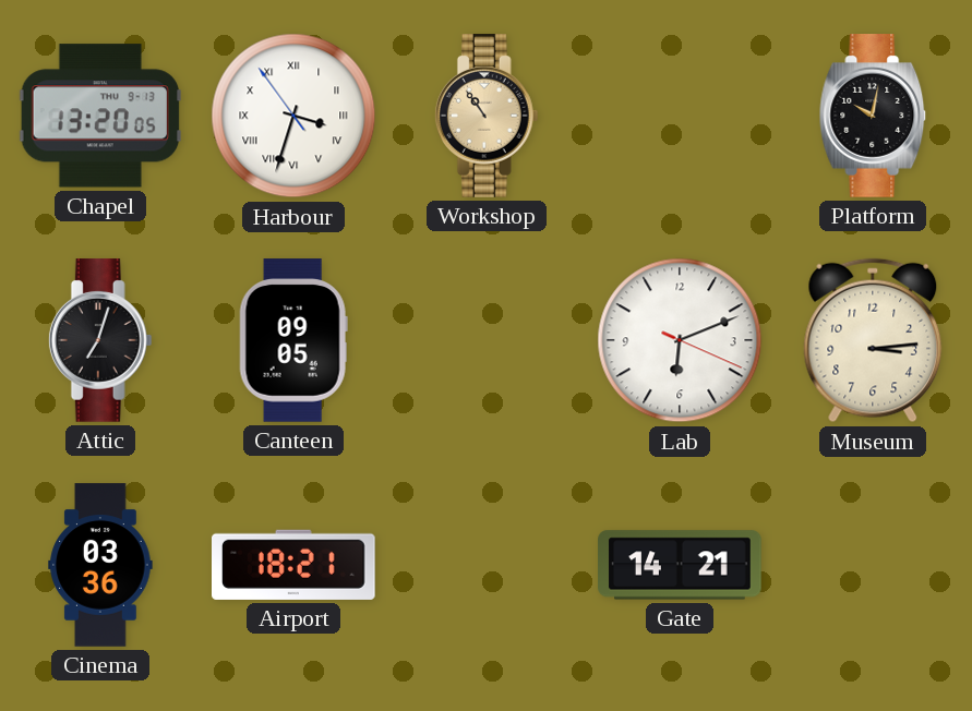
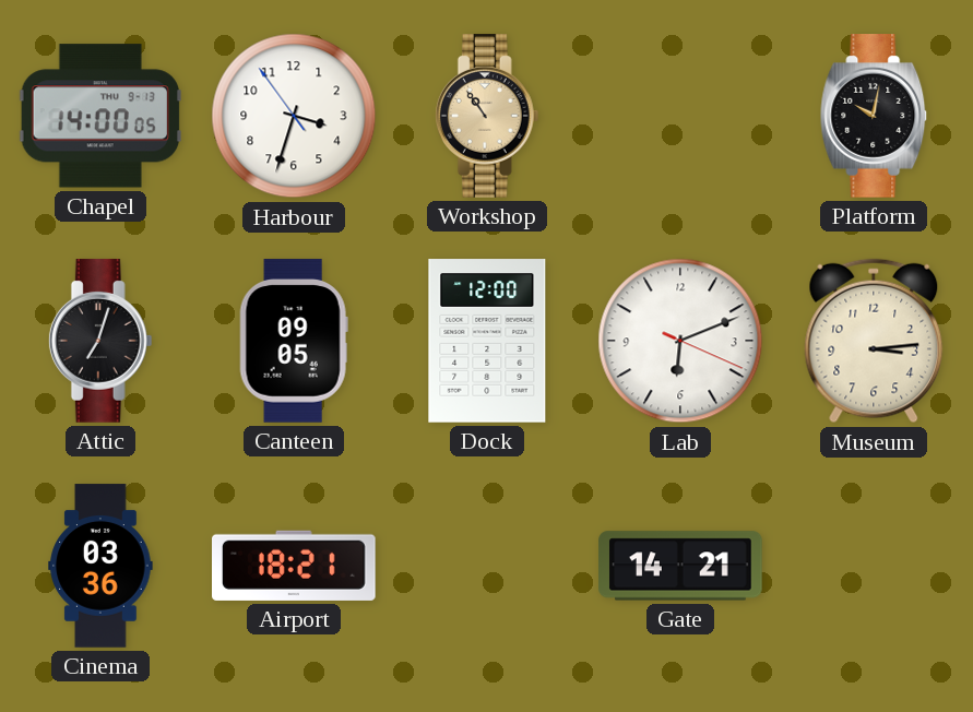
Chapel: 13:20 -> 14:00 (100, 116)
Harbour numerals: Roman -> Arabic (294, 116)
Dock: none -> 12:00 (487, 341)
